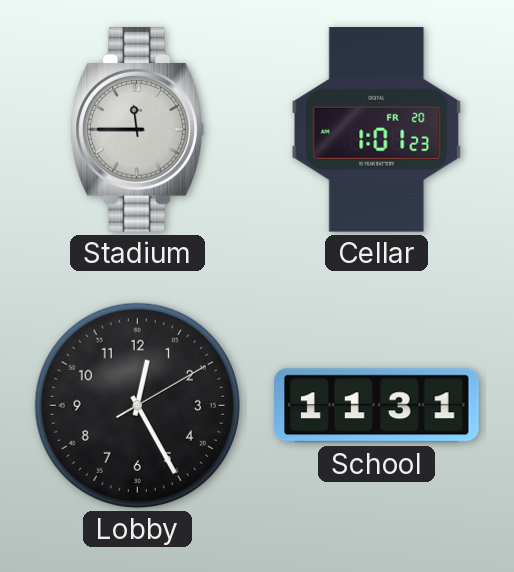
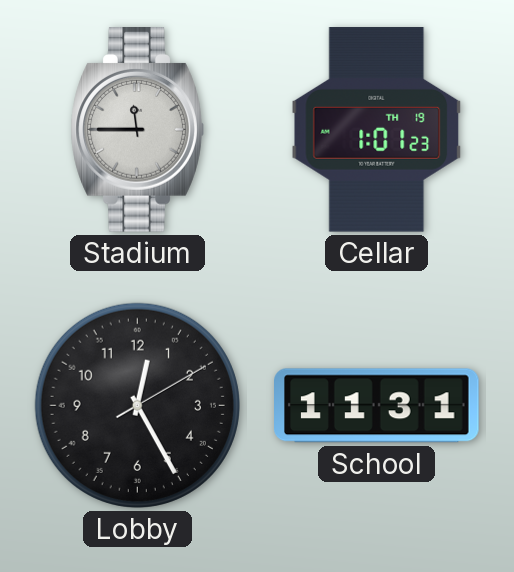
Cellar date: FR 20 -> TH 19 (377, 130)
